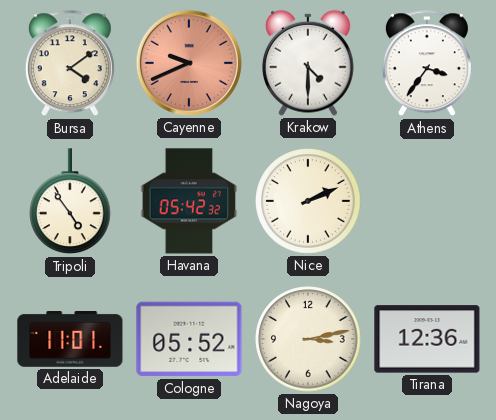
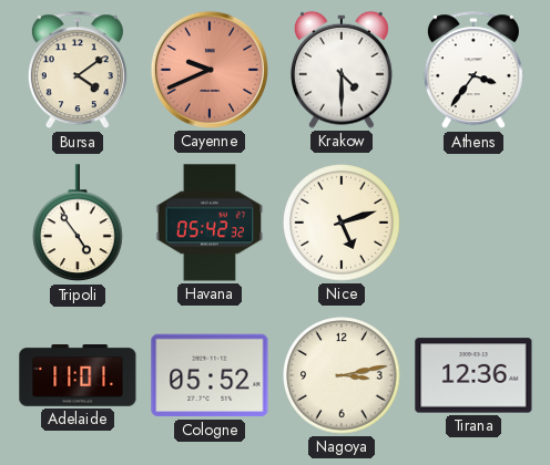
Nice: 2:11 -> 5:12 (342, 223)
